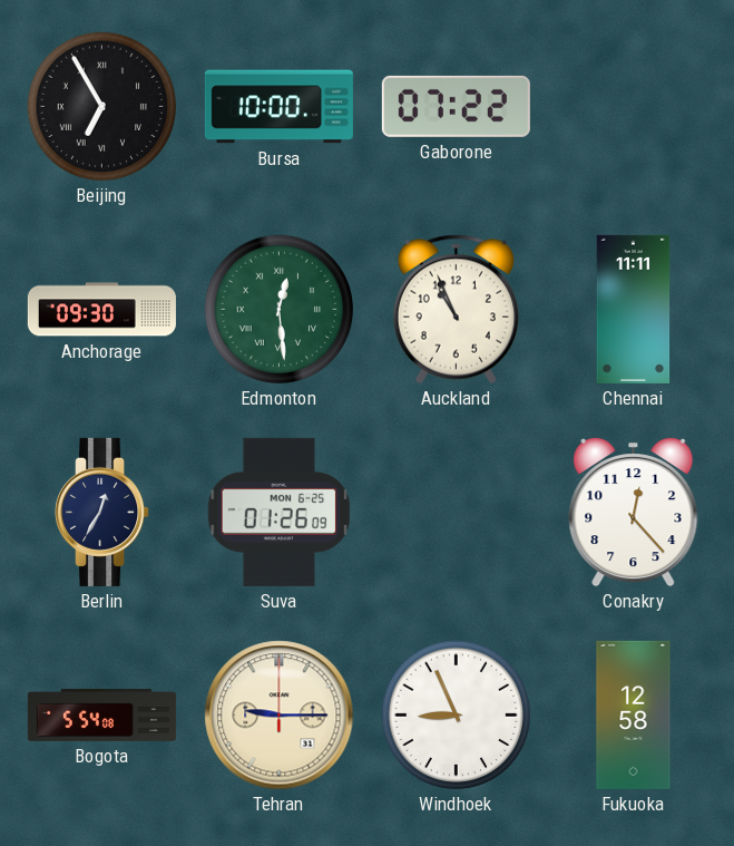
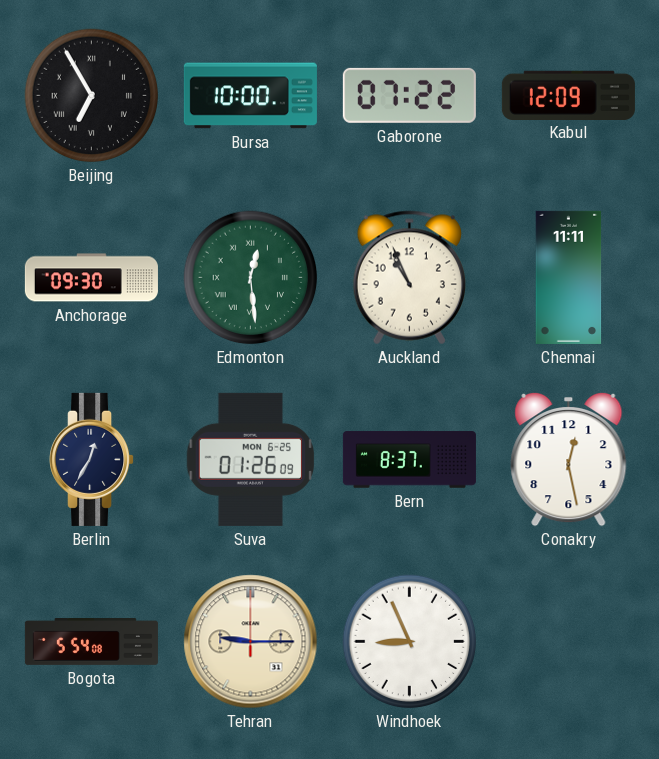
Kabul: none -> 12:09 (568, 95)
Bern: none -> 8:37 (409, 460)
Conakry: 12:23 -> 12:28 (569, 459)
Fukuoka: 12:58 -> none (634, 714)
